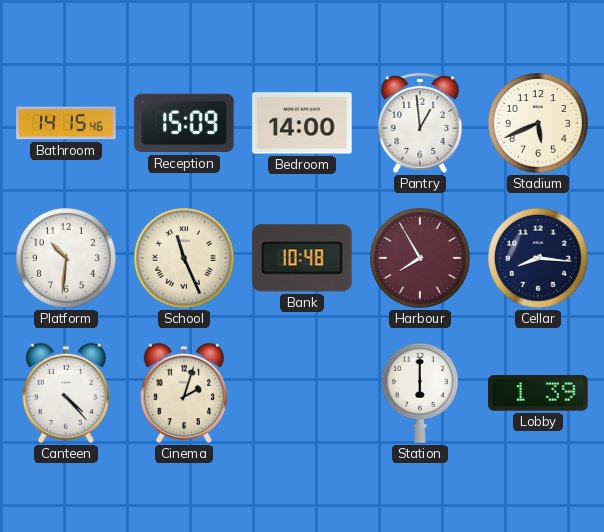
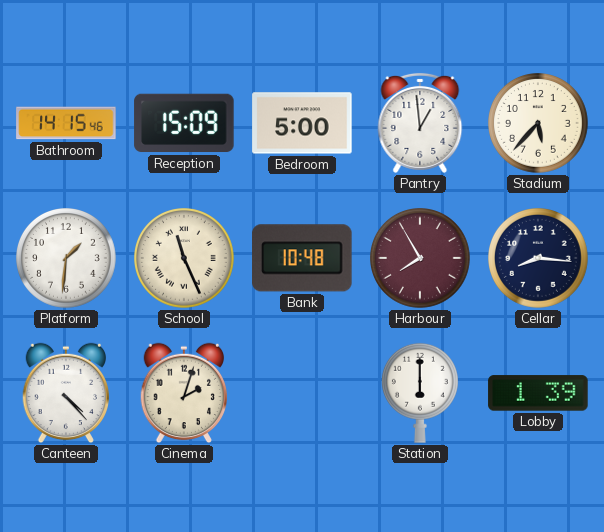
Bedroom: 14:00 -> 5:00 (302, 123)
Stadium: 5:41 -> 5:37 (539, 124)
Platform: 10:31 -> 1:31 (67, 259)
